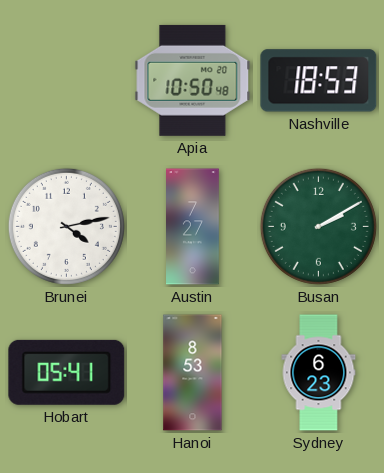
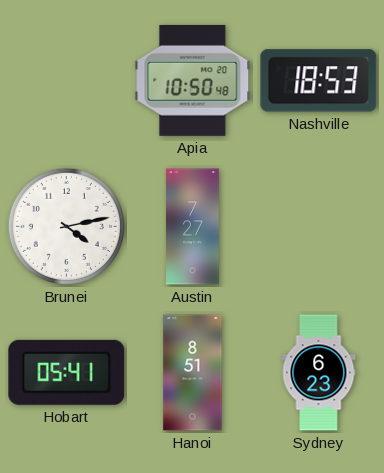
Busan: 2:10 -> none (318, 226)
Hanoi: 8:53 -> 8:51 (193, 373)
